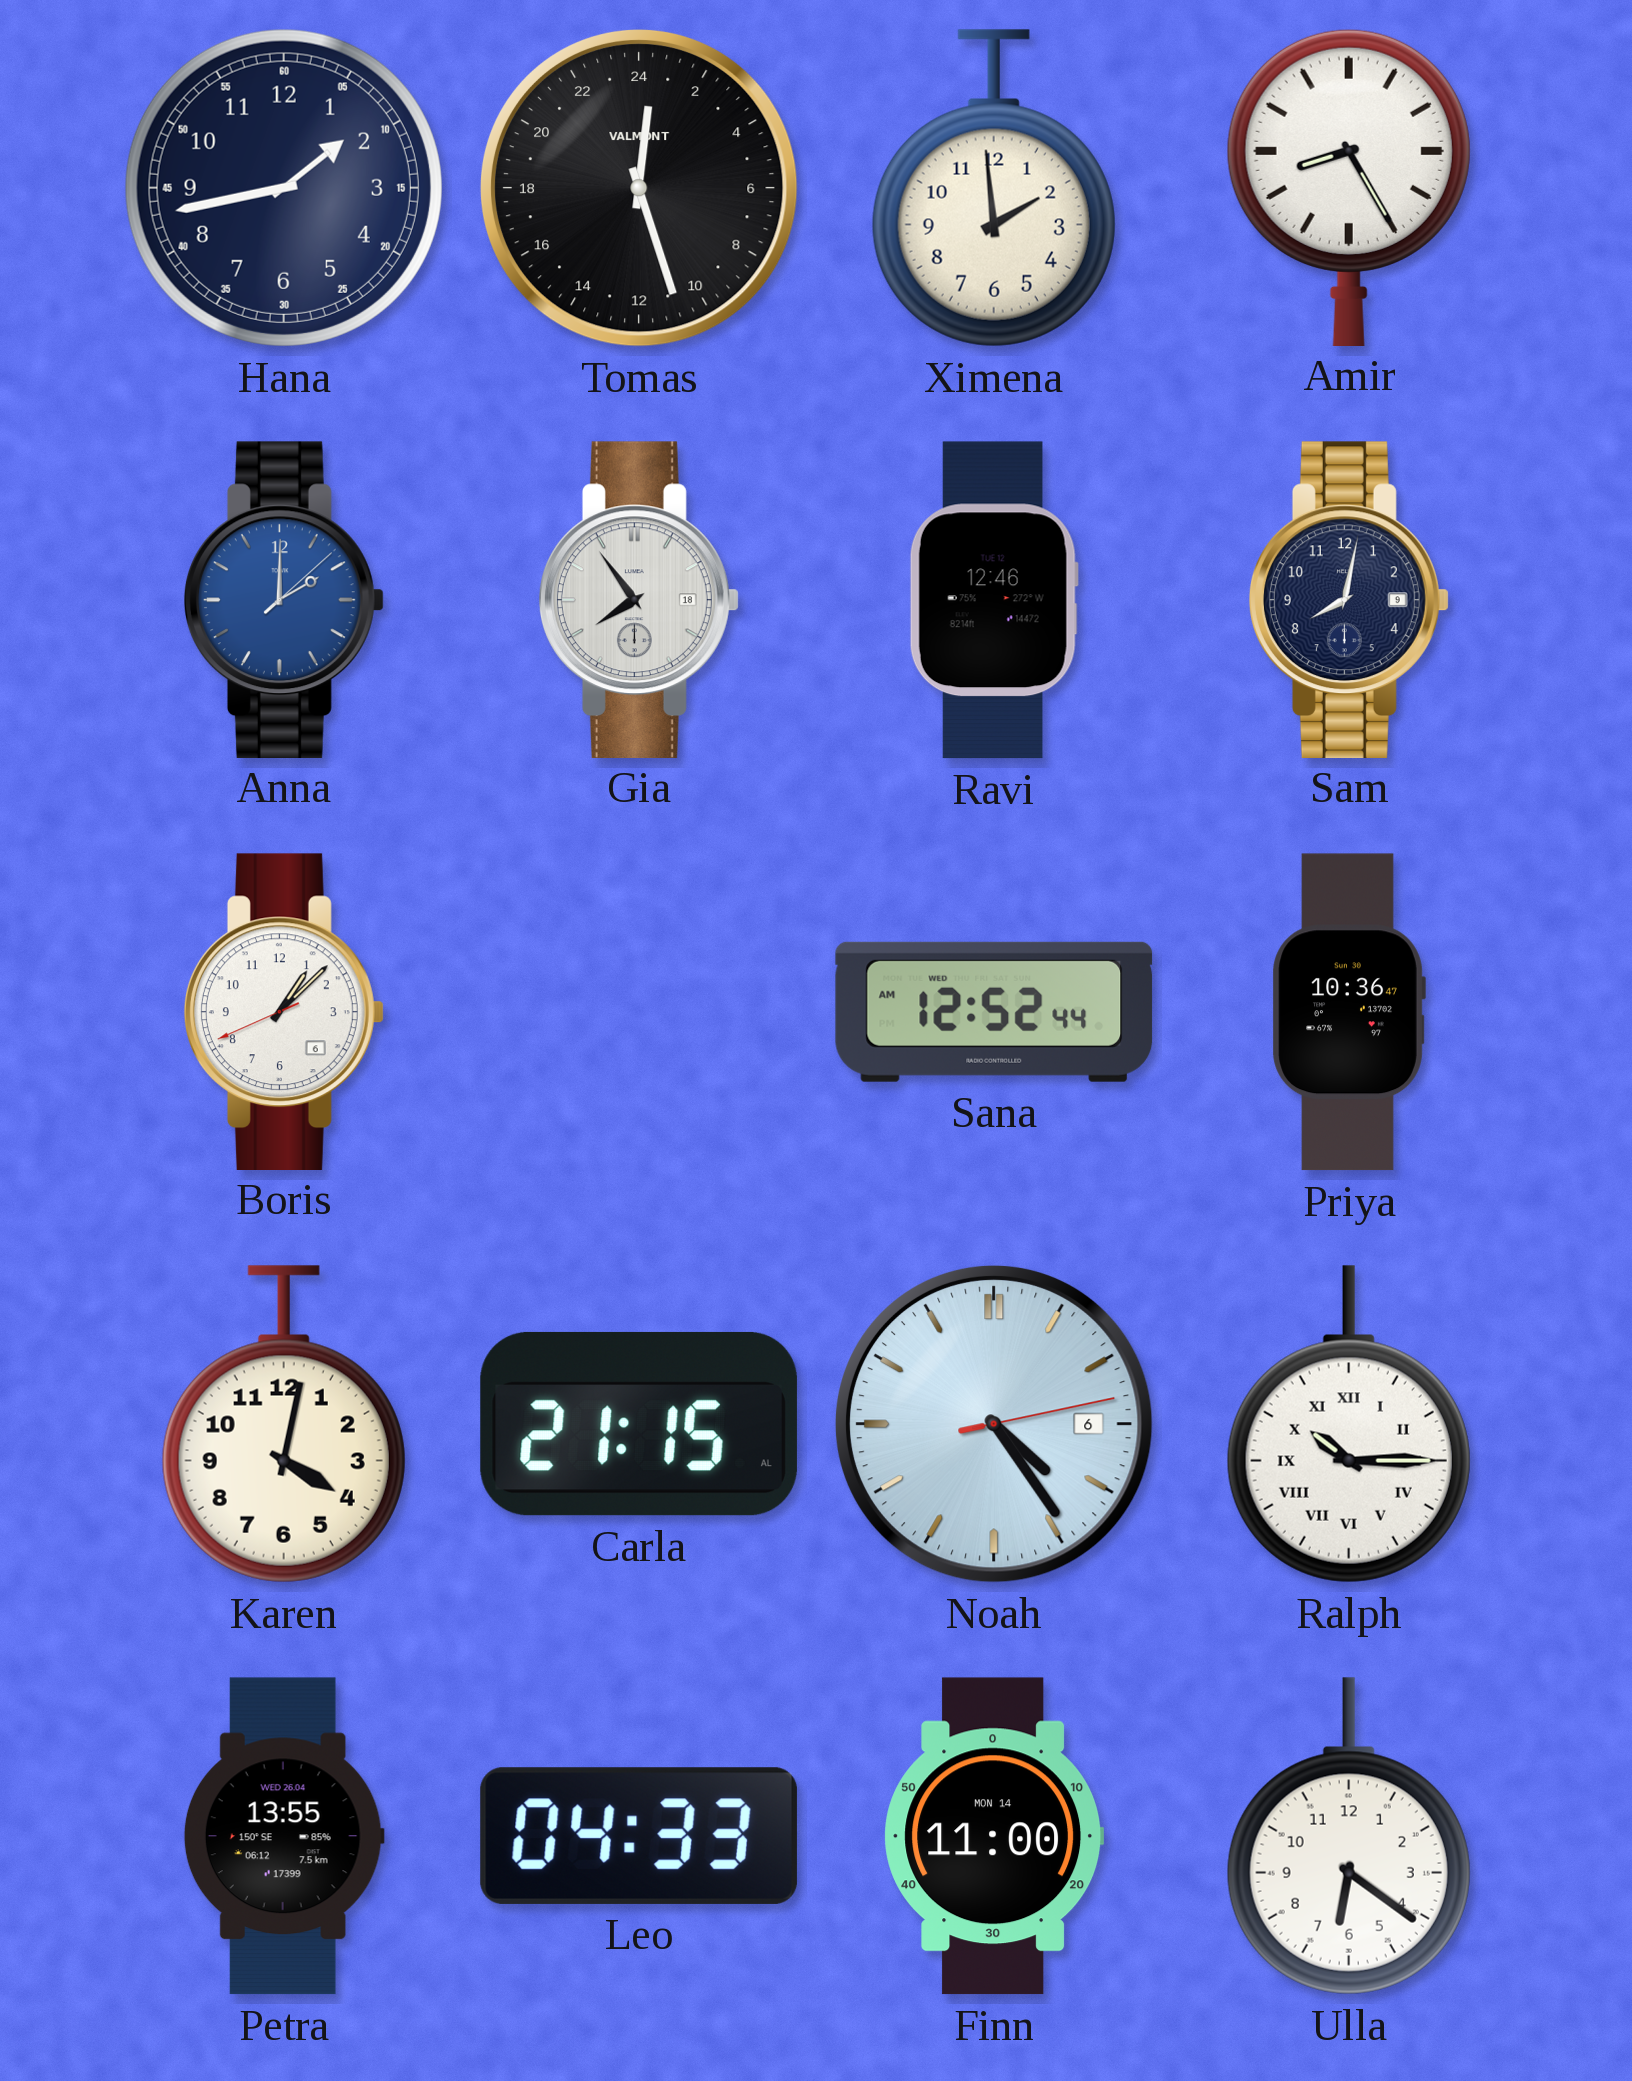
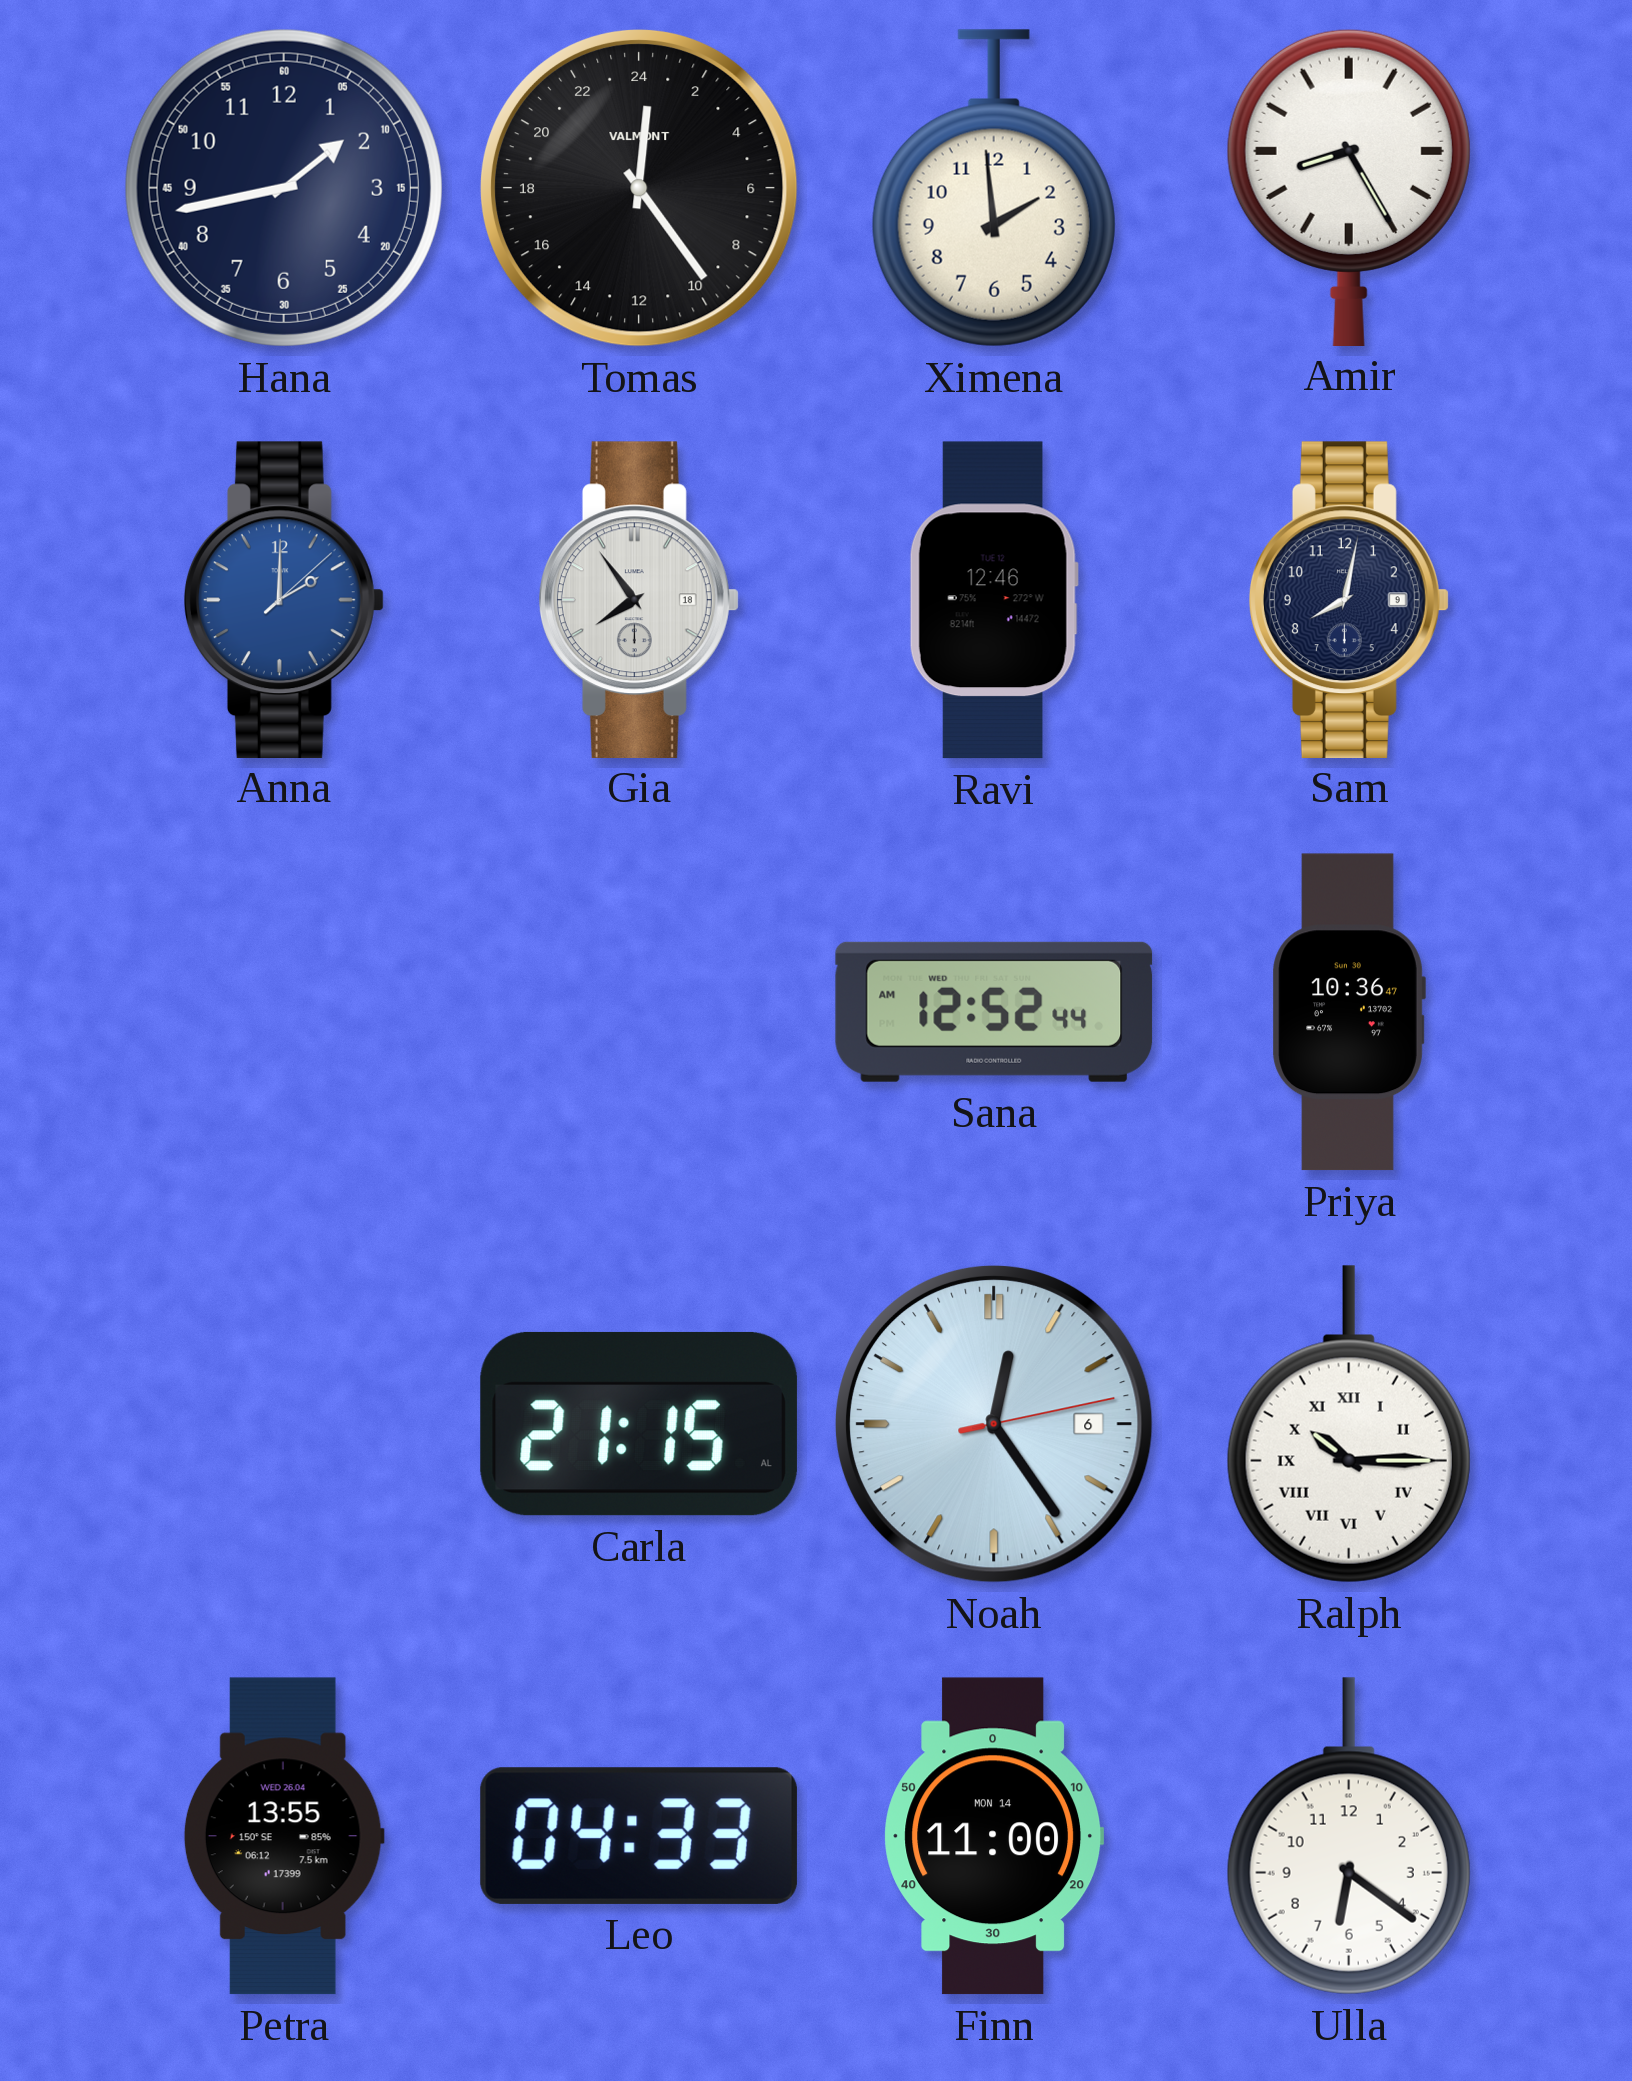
Tomas: 0:27 -> 0:24 (639, 188)
Boris: 1:07 -> none (284, 1011)
Karen: 4:02 -> none (284, 1424)
Noah: 4:24 -> 12:24 (994, 1424)
